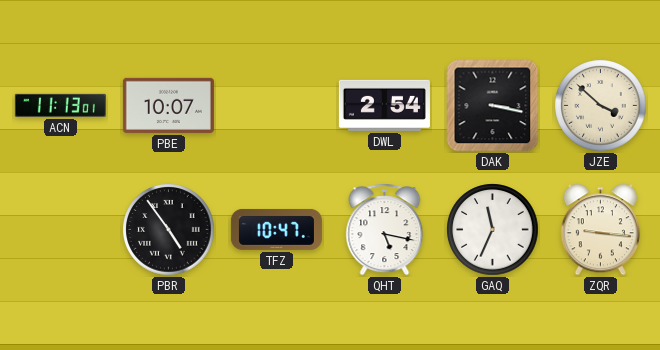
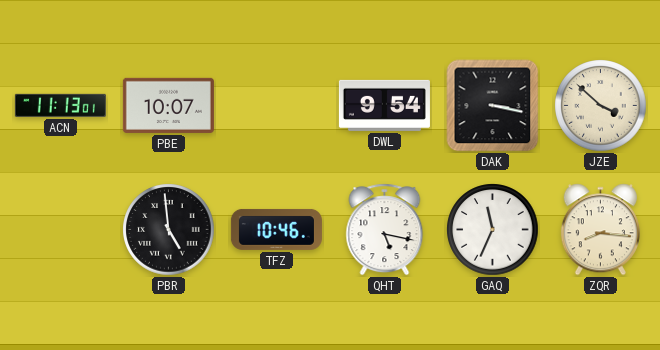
DWL: 2:54 -> 9:54 (384, 105)
PBR: 4:54 -> 4:59 (169, 230)
TFZ: 10:47 -> 10:46 (276, 229)
ZQR: 9:16 -> 8:16 (600, 230)
